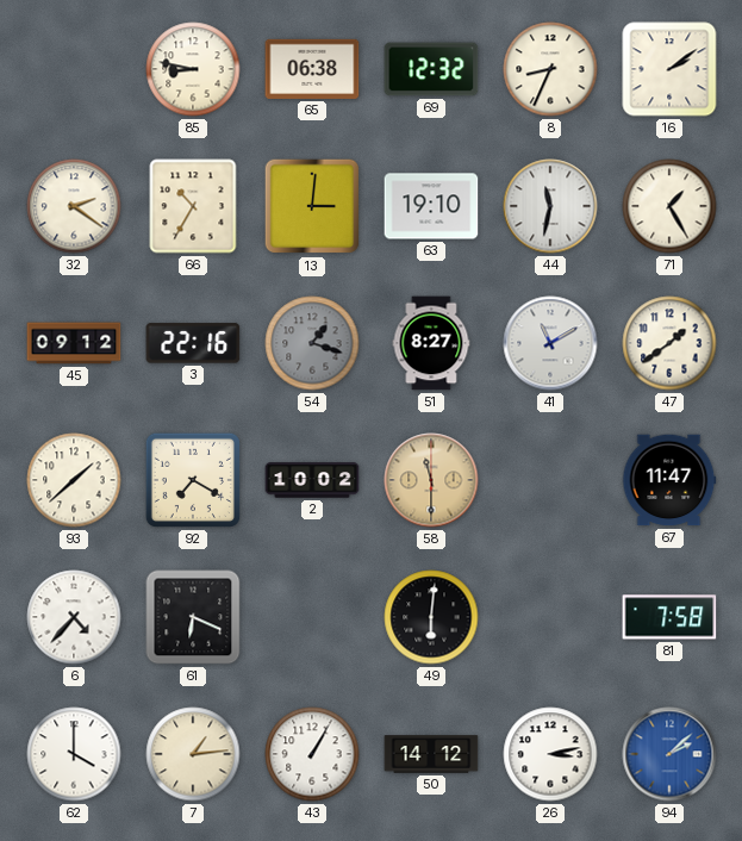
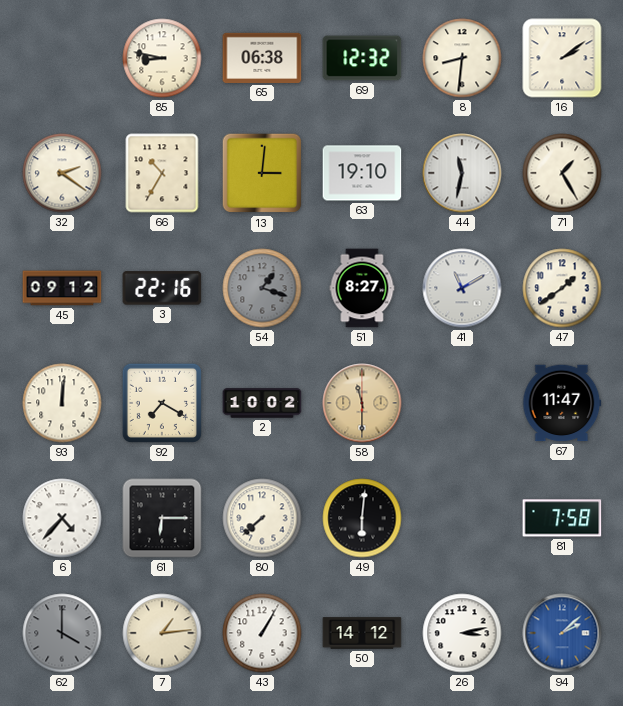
8: 8:34 -> 8:31 (462, 58)
93: 1:38 -> 12:01 (62, 403)
61: 6:19 -> 6:15 (162, 518)
80: none -> 7:38 (262, 518)
62 dial: white -> grey (62, 633)
